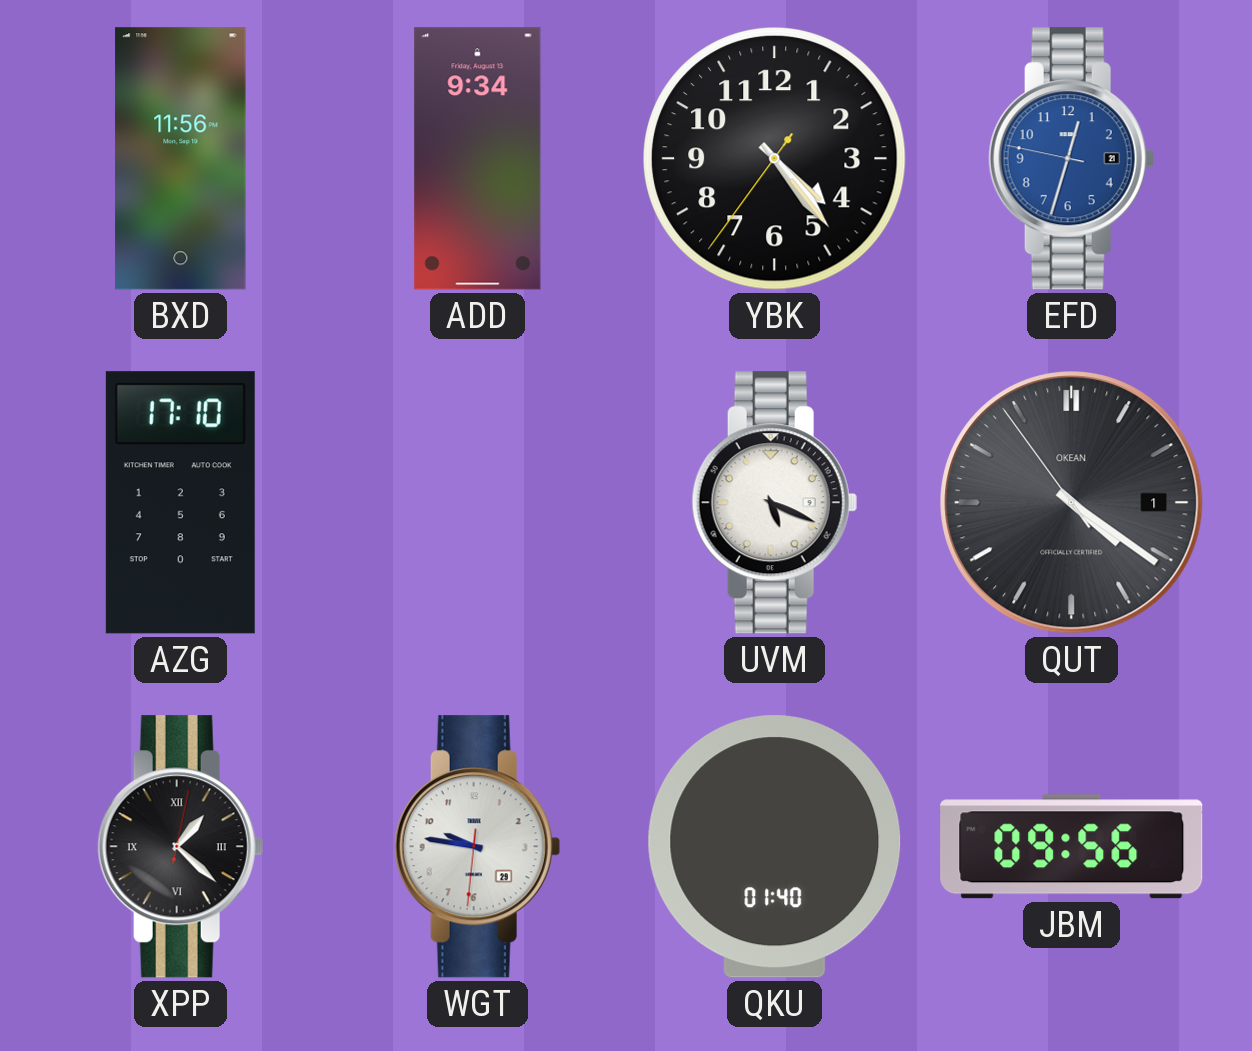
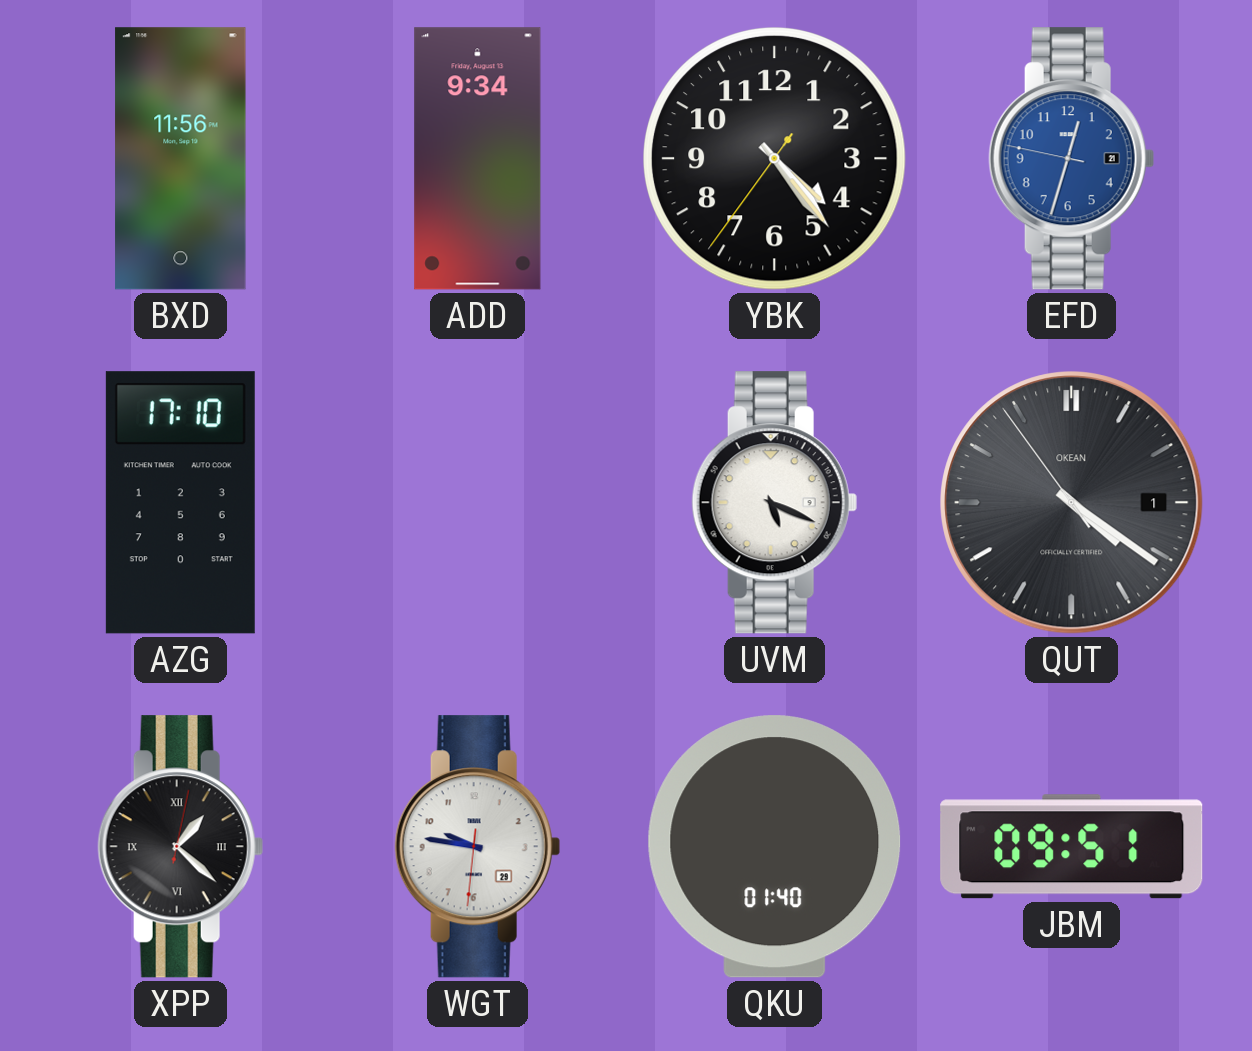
JBM: 09:56 -> 09:51 (1072, 847)
